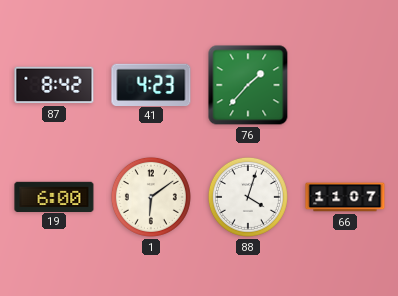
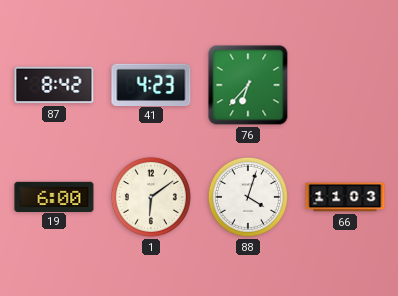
76: 1:37 -> 6:37 (248, 85)
66: 11:07 -> 11:03 (345, 197)
